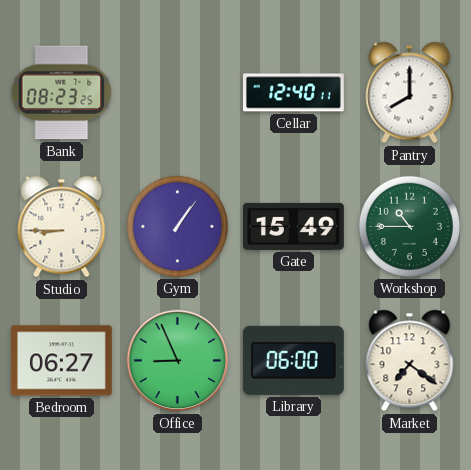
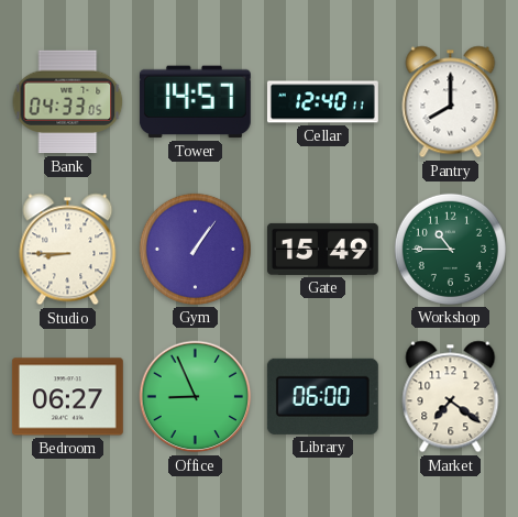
Bank: 08:23 -> 04:33 (68, 102)
Tower: none -> 14:57 (195, 102)
